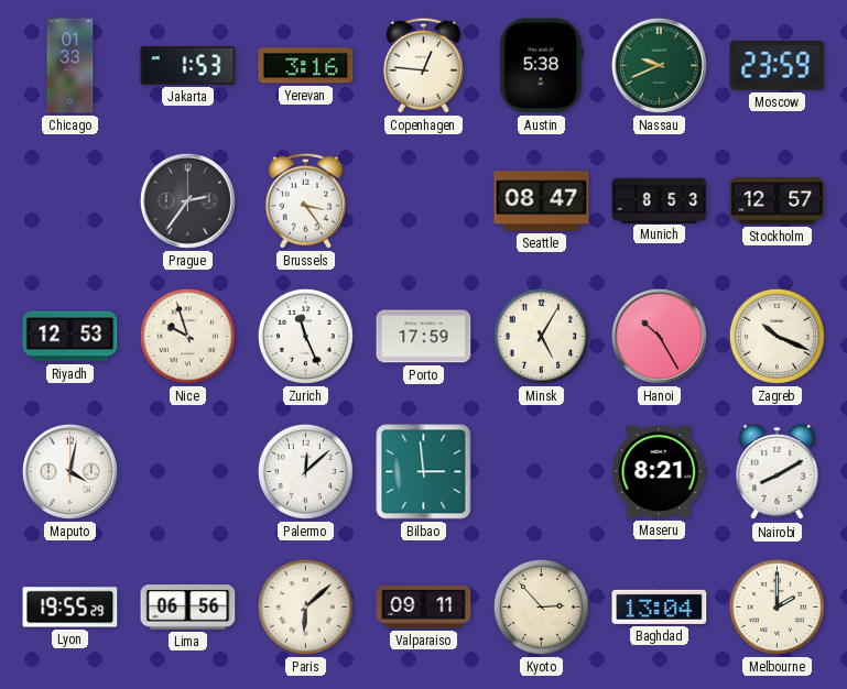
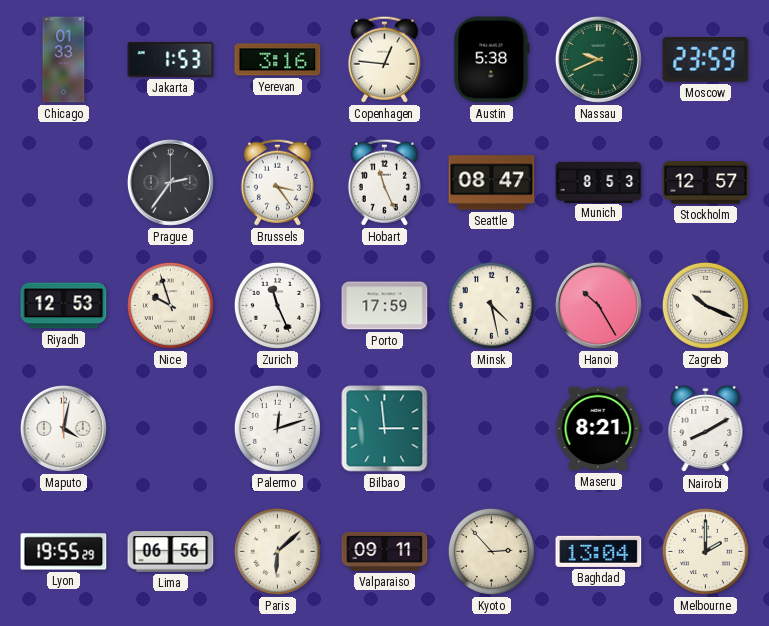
Hobart: none -> 11:26 (384, 182)
Minsk: 5:05 -> 4:28 (491, 305)
Palermo: 12:08 -> 12:12 (277, 428)
